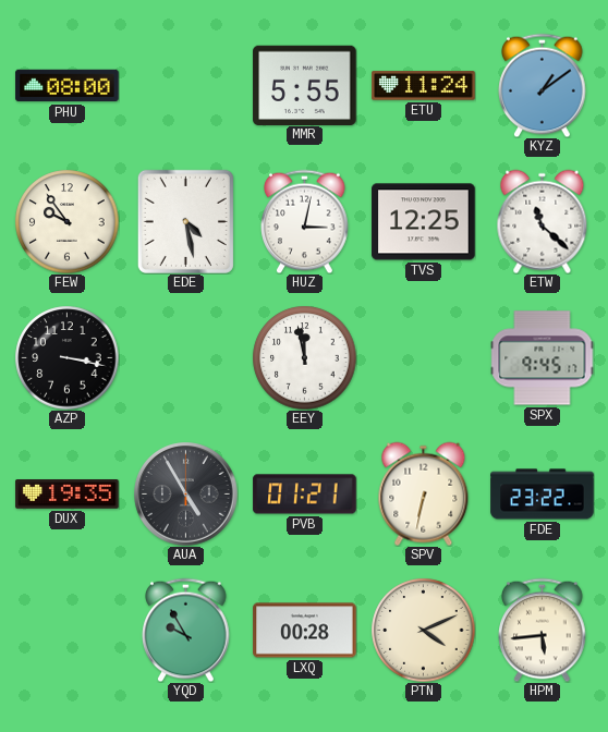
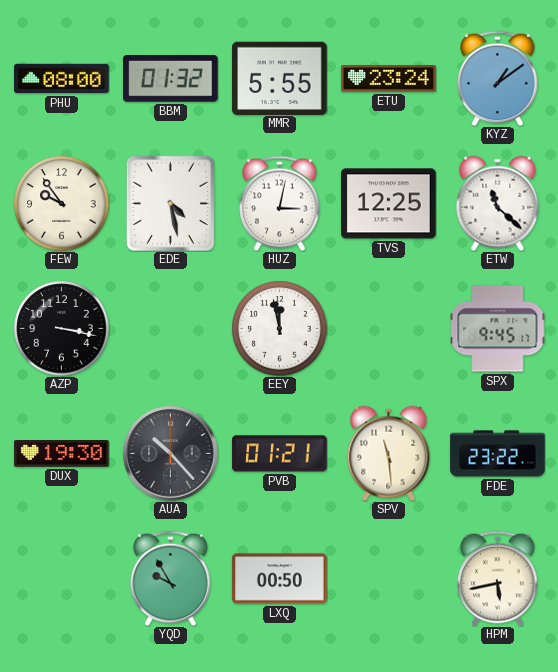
BBM: none -> 01:32 (171, 79)
ETU: 11:24 -> 23:24 (389, 79)
DUX: 19:35 -> 19:30 (62, 454)
AUA: 4:55 -> 10:23 (171, 454)
SPV: 6:32 -> 11:29 (389, 453)
LXQ: 00:28 -> 00:50 (280, 579)
PTN: 4:11 -> none (423, 630)
HPM: 5:44 -> 5:43 (498, 578)
